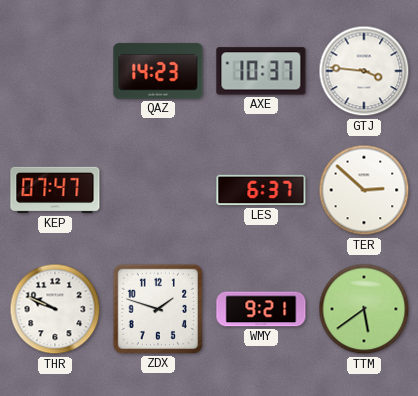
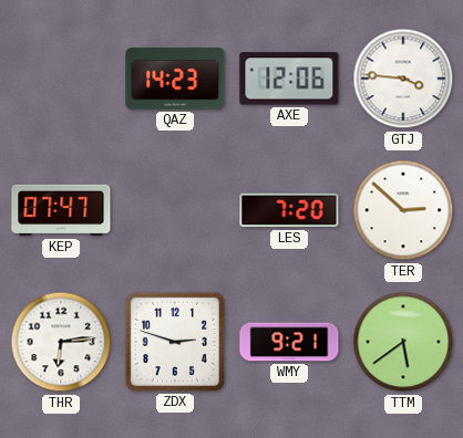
AXE: 10:37 -> 12:06 (289, 79)
LES: 6:37 -> 7:20 (289, 210)
THR: 9:49 -> 6:14 (61, 342)
ZDX: 1:48 -> 2:48 (175, 342)
